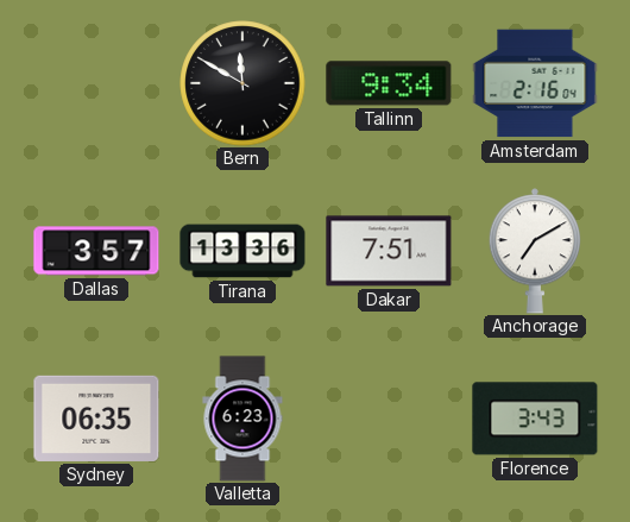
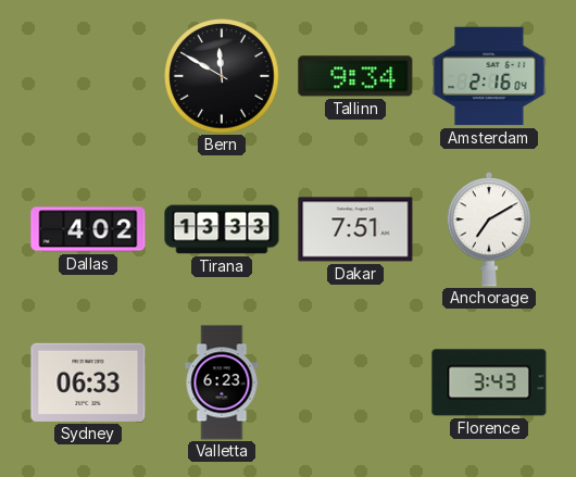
Dallas: 3:57 -> 4:02 (88, 229)
Tirana: 13:36 -> 13:33 (222, 229)
Sydney: 06:35 -> 06:33 (88, 382)
